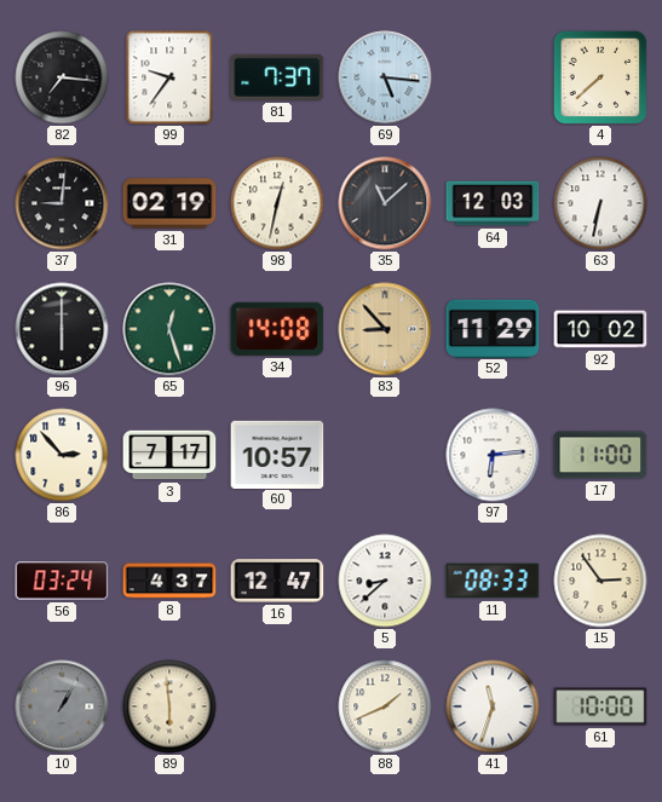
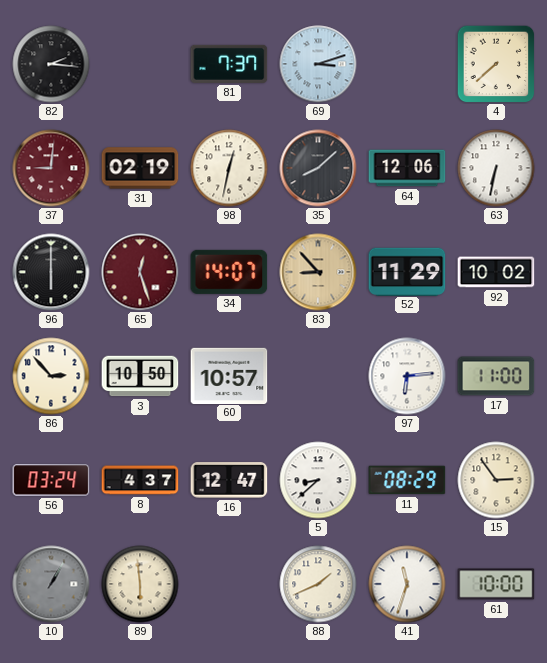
82: 7:16 -> 2:16 (51, 64)
99: 9:36 -> none (169, 77)
69: 5:16 -> 3:12 (318, 64)
37 dial: black -> burgundy (51, 168)
35: 11:08 -> 8:08 (318, 168)
64: 12:03 -> 12:06 (407, 168)
65 dial: green -> burgundy (140, 272)
34: 14:08 -> 14:07 (229, 272)
3: 7:17 -> 10:50 (140, 376)
11: 08:33 -> 08:29 (407, 480)
